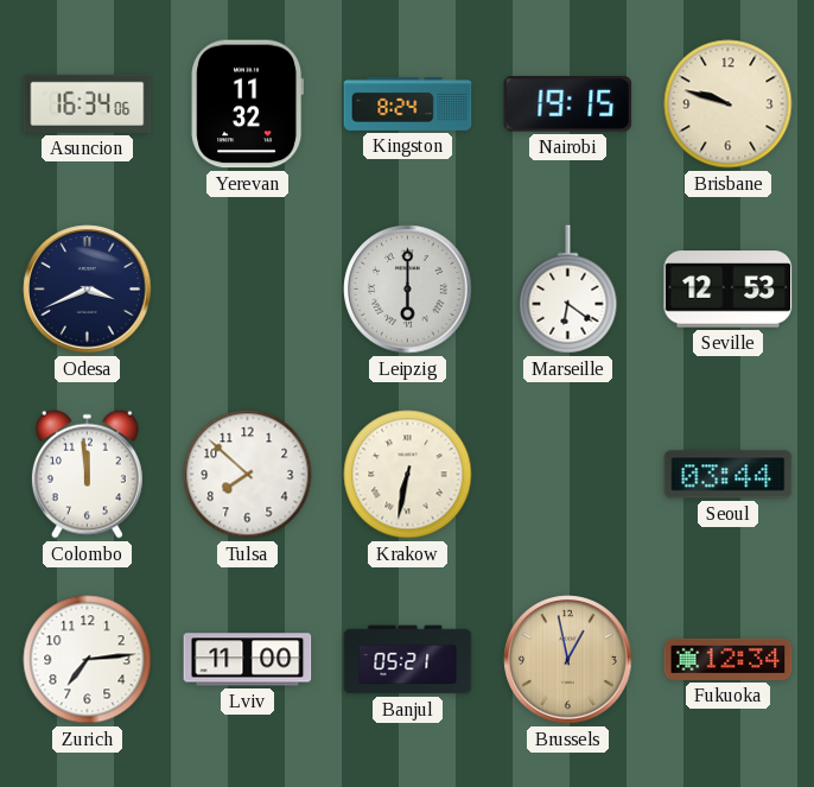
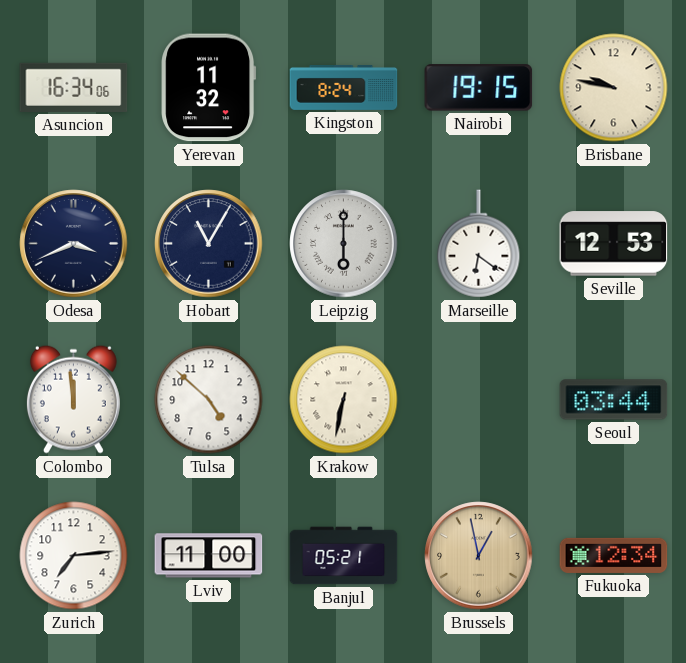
Brisbane: 9:48 -> 9:47 (614, 88)
Hobart: none -> 11:05 (209, 244)
Tulsa: 7:52 -> 4:52 (209, 400)
